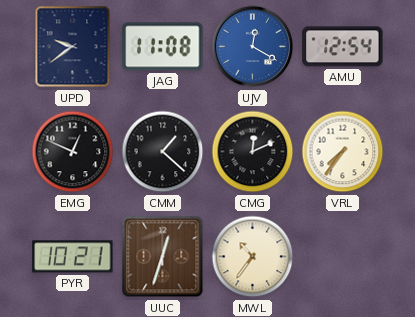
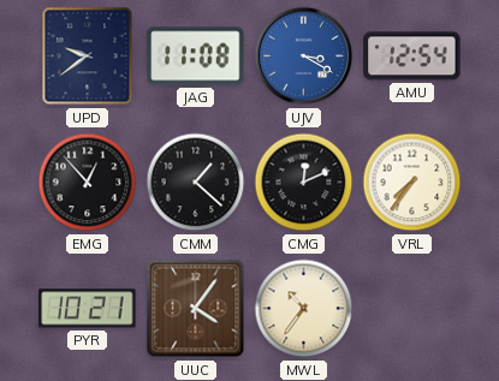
UJV: 12:20 -> 3:20 (304, 56)
EMG: 12:49 -> 12:53 (88, 183)
UUC: 12:33 -> 4:06 (196, 309)
